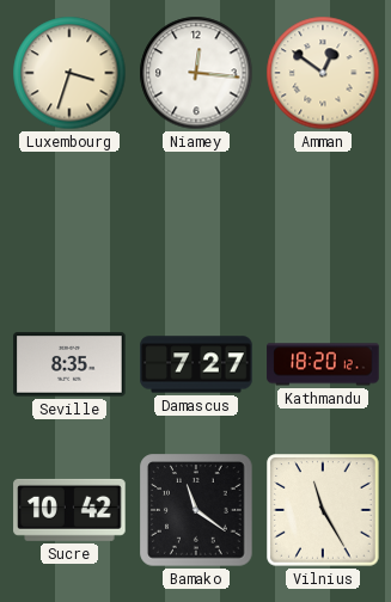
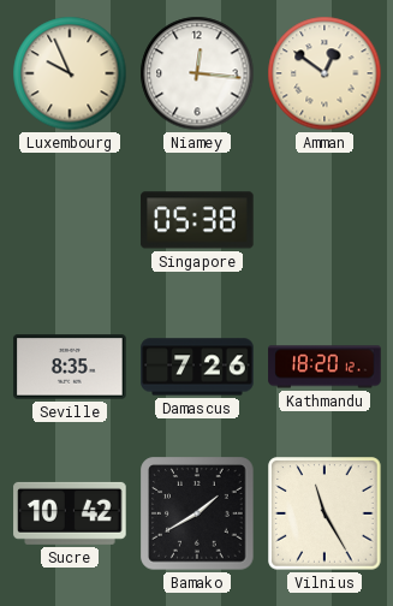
Luxembourg: 3:33 -> 9:56 (70, 73)
Singapore: none -> 05:38 (197, 220)
Damascus: 7:27 -> 7:26 (197, 367)
Bamako: 11:21 -> 1:40 (197, 513)
